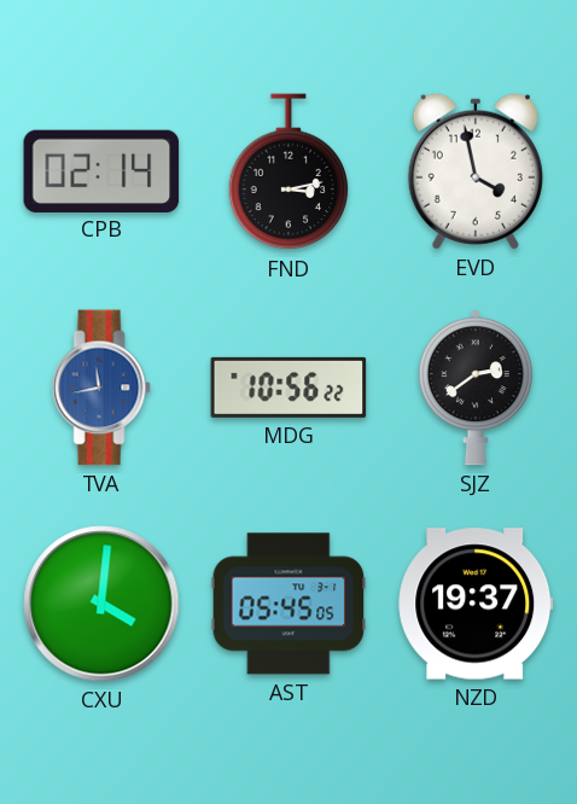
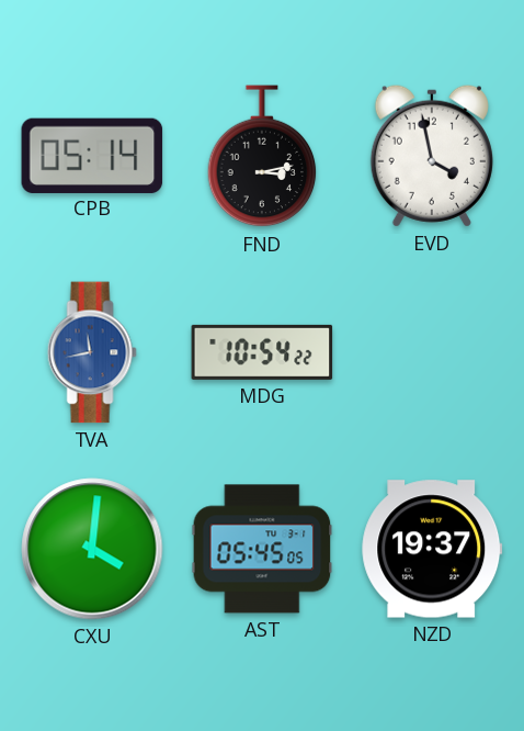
CPB: 02:14 -> 05:14 (92, 155)
MDG: 10:56 -> 10:54 (262, 352)
SJZ: 2:39 -> none (476, 388)
